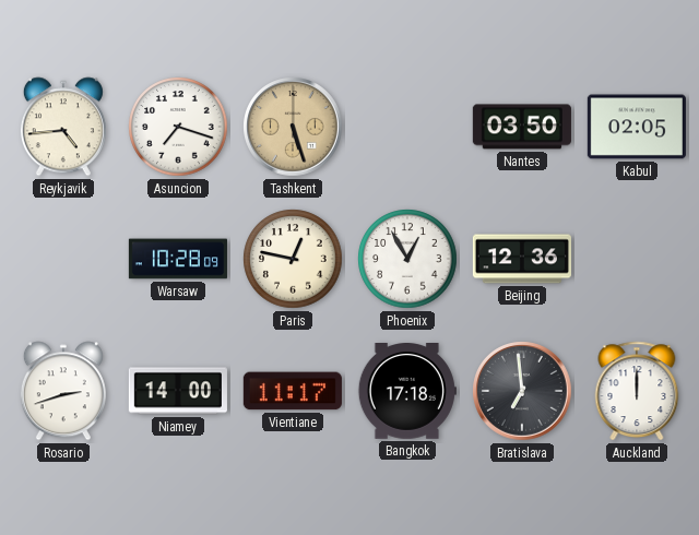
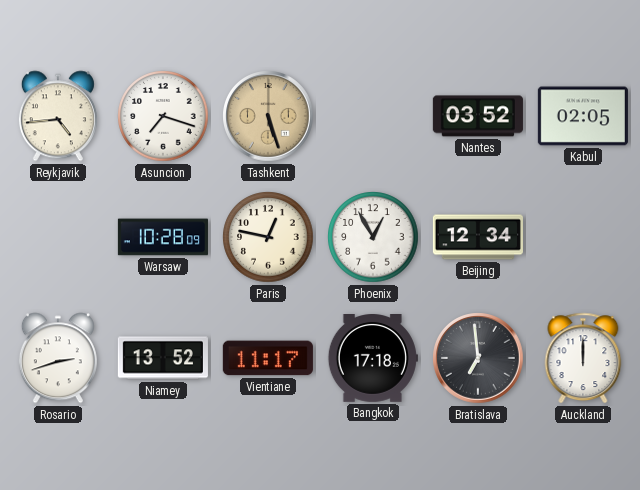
Nantes: 03:50 -> 03:52 (478, 116)
Beijing: 12:36 -> 12:34 (478, 237)
Niamey: 14:00 -> 13:52 (163, 358)
